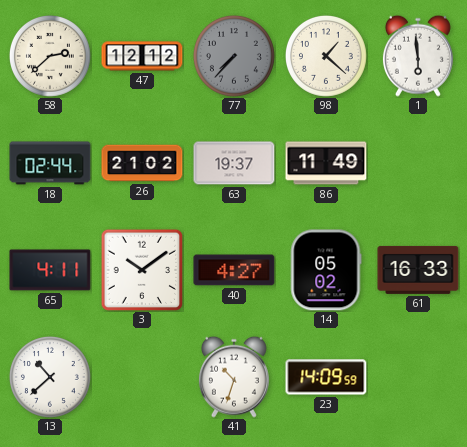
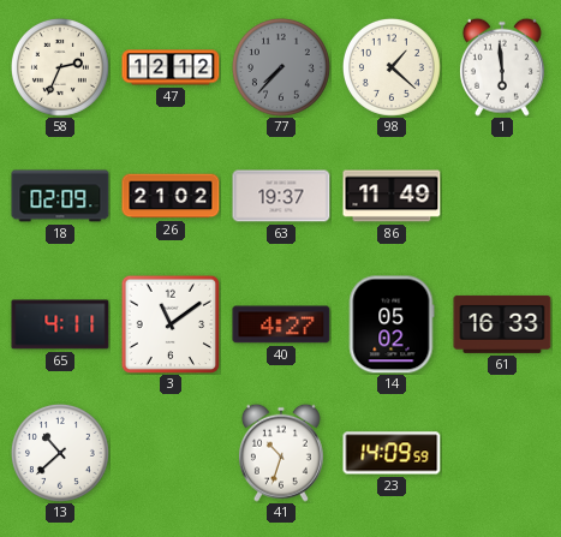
58: 2:38 -> 2:34 (60, 67)
18: 02:44 -> 02:09 (60, 196)
3: 10:09 -> 11:09 (171, 324)
